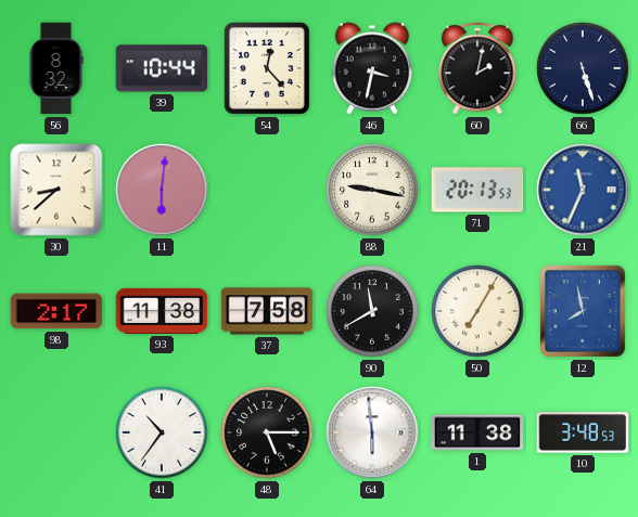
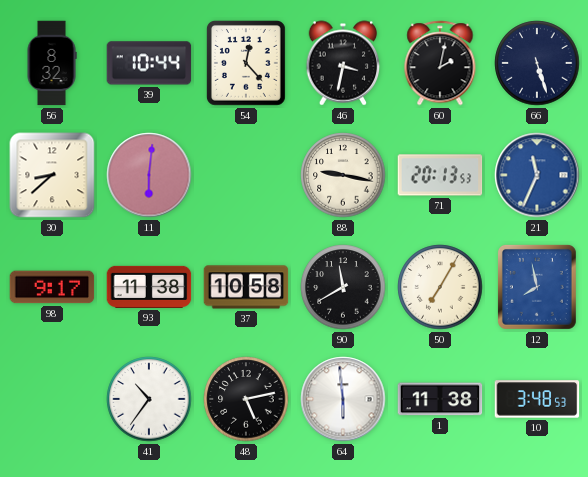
98: 2:17 -> 9:17 (52, 287)
37: 7:58 -> 10:58 (246, 287)
48: 5:15 -> 5:13 (246, 399)
